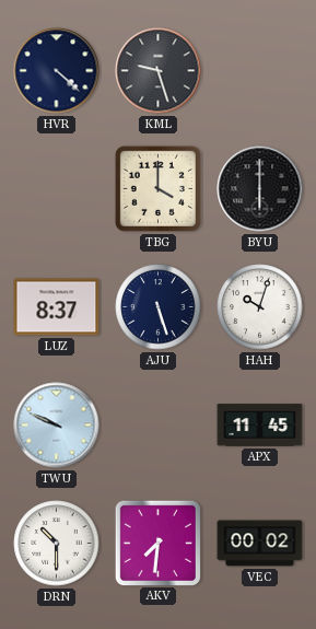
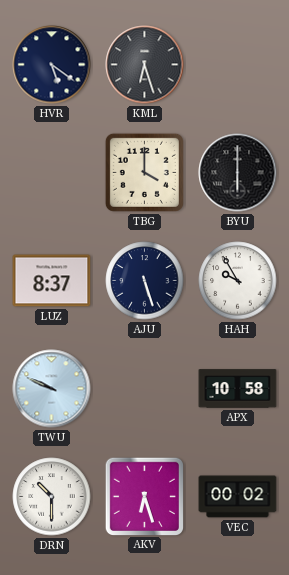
HVR: 4:22 -> 5:21 (52, 65)
KML: 9:27 -> 6:27 (145, 65)
HAH: 10:03 -> 9:55 (238, 281)
APX: 11:45 -> 10:58 (238, 389)
AKV: 7:31 -> 6:27 (144, 496)
